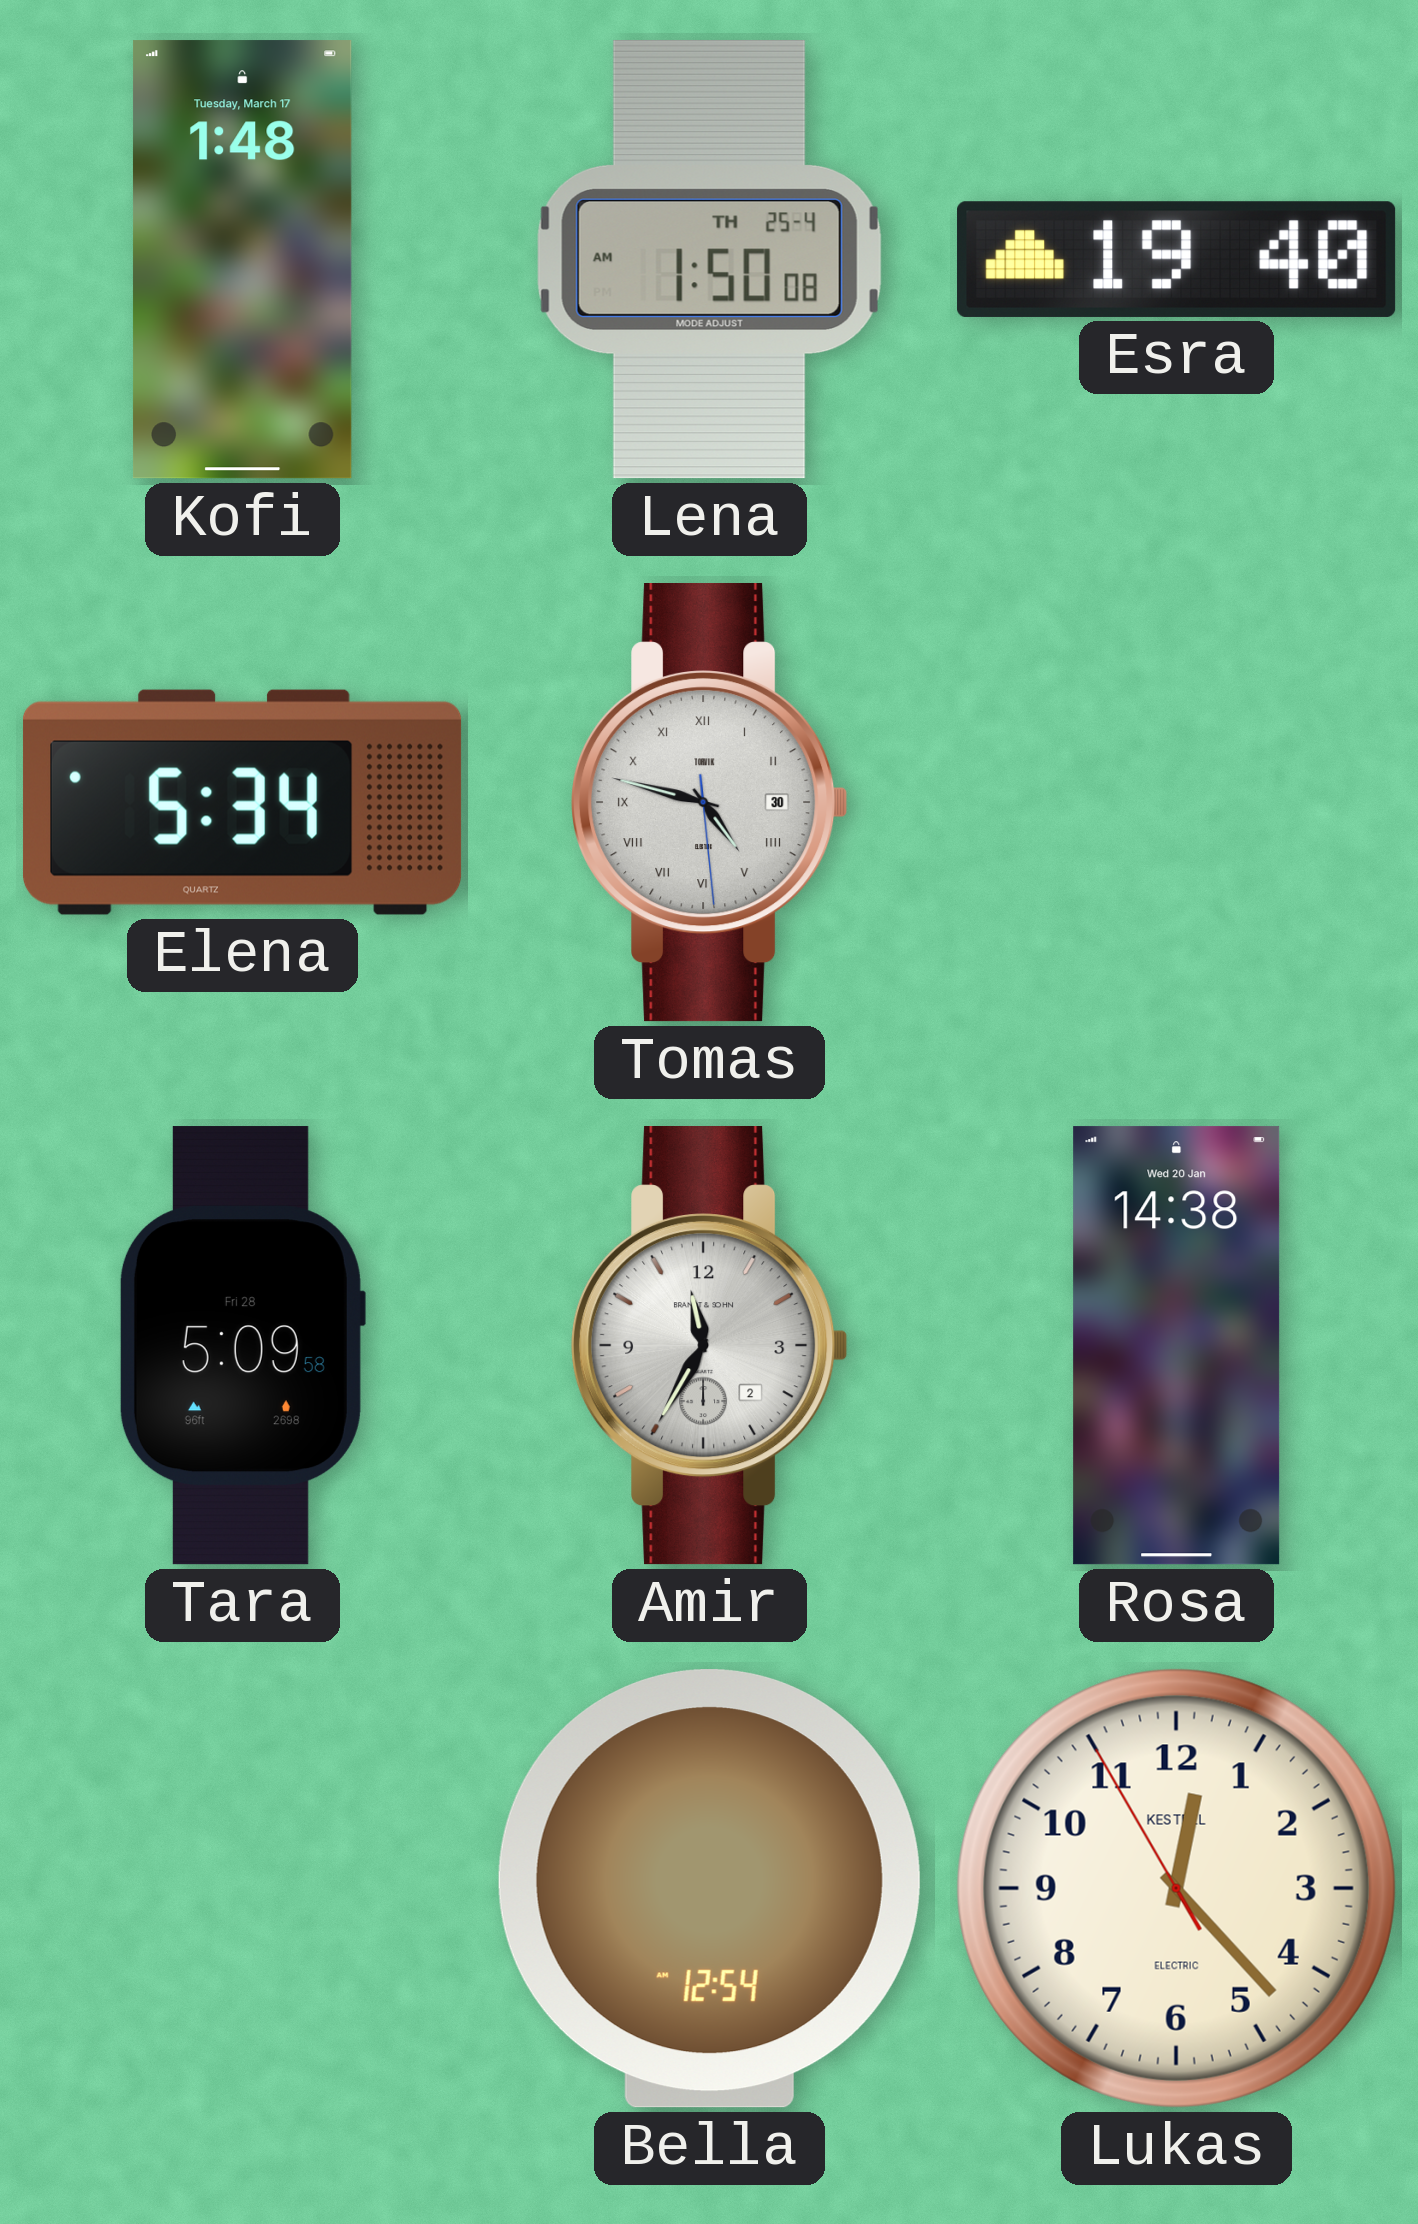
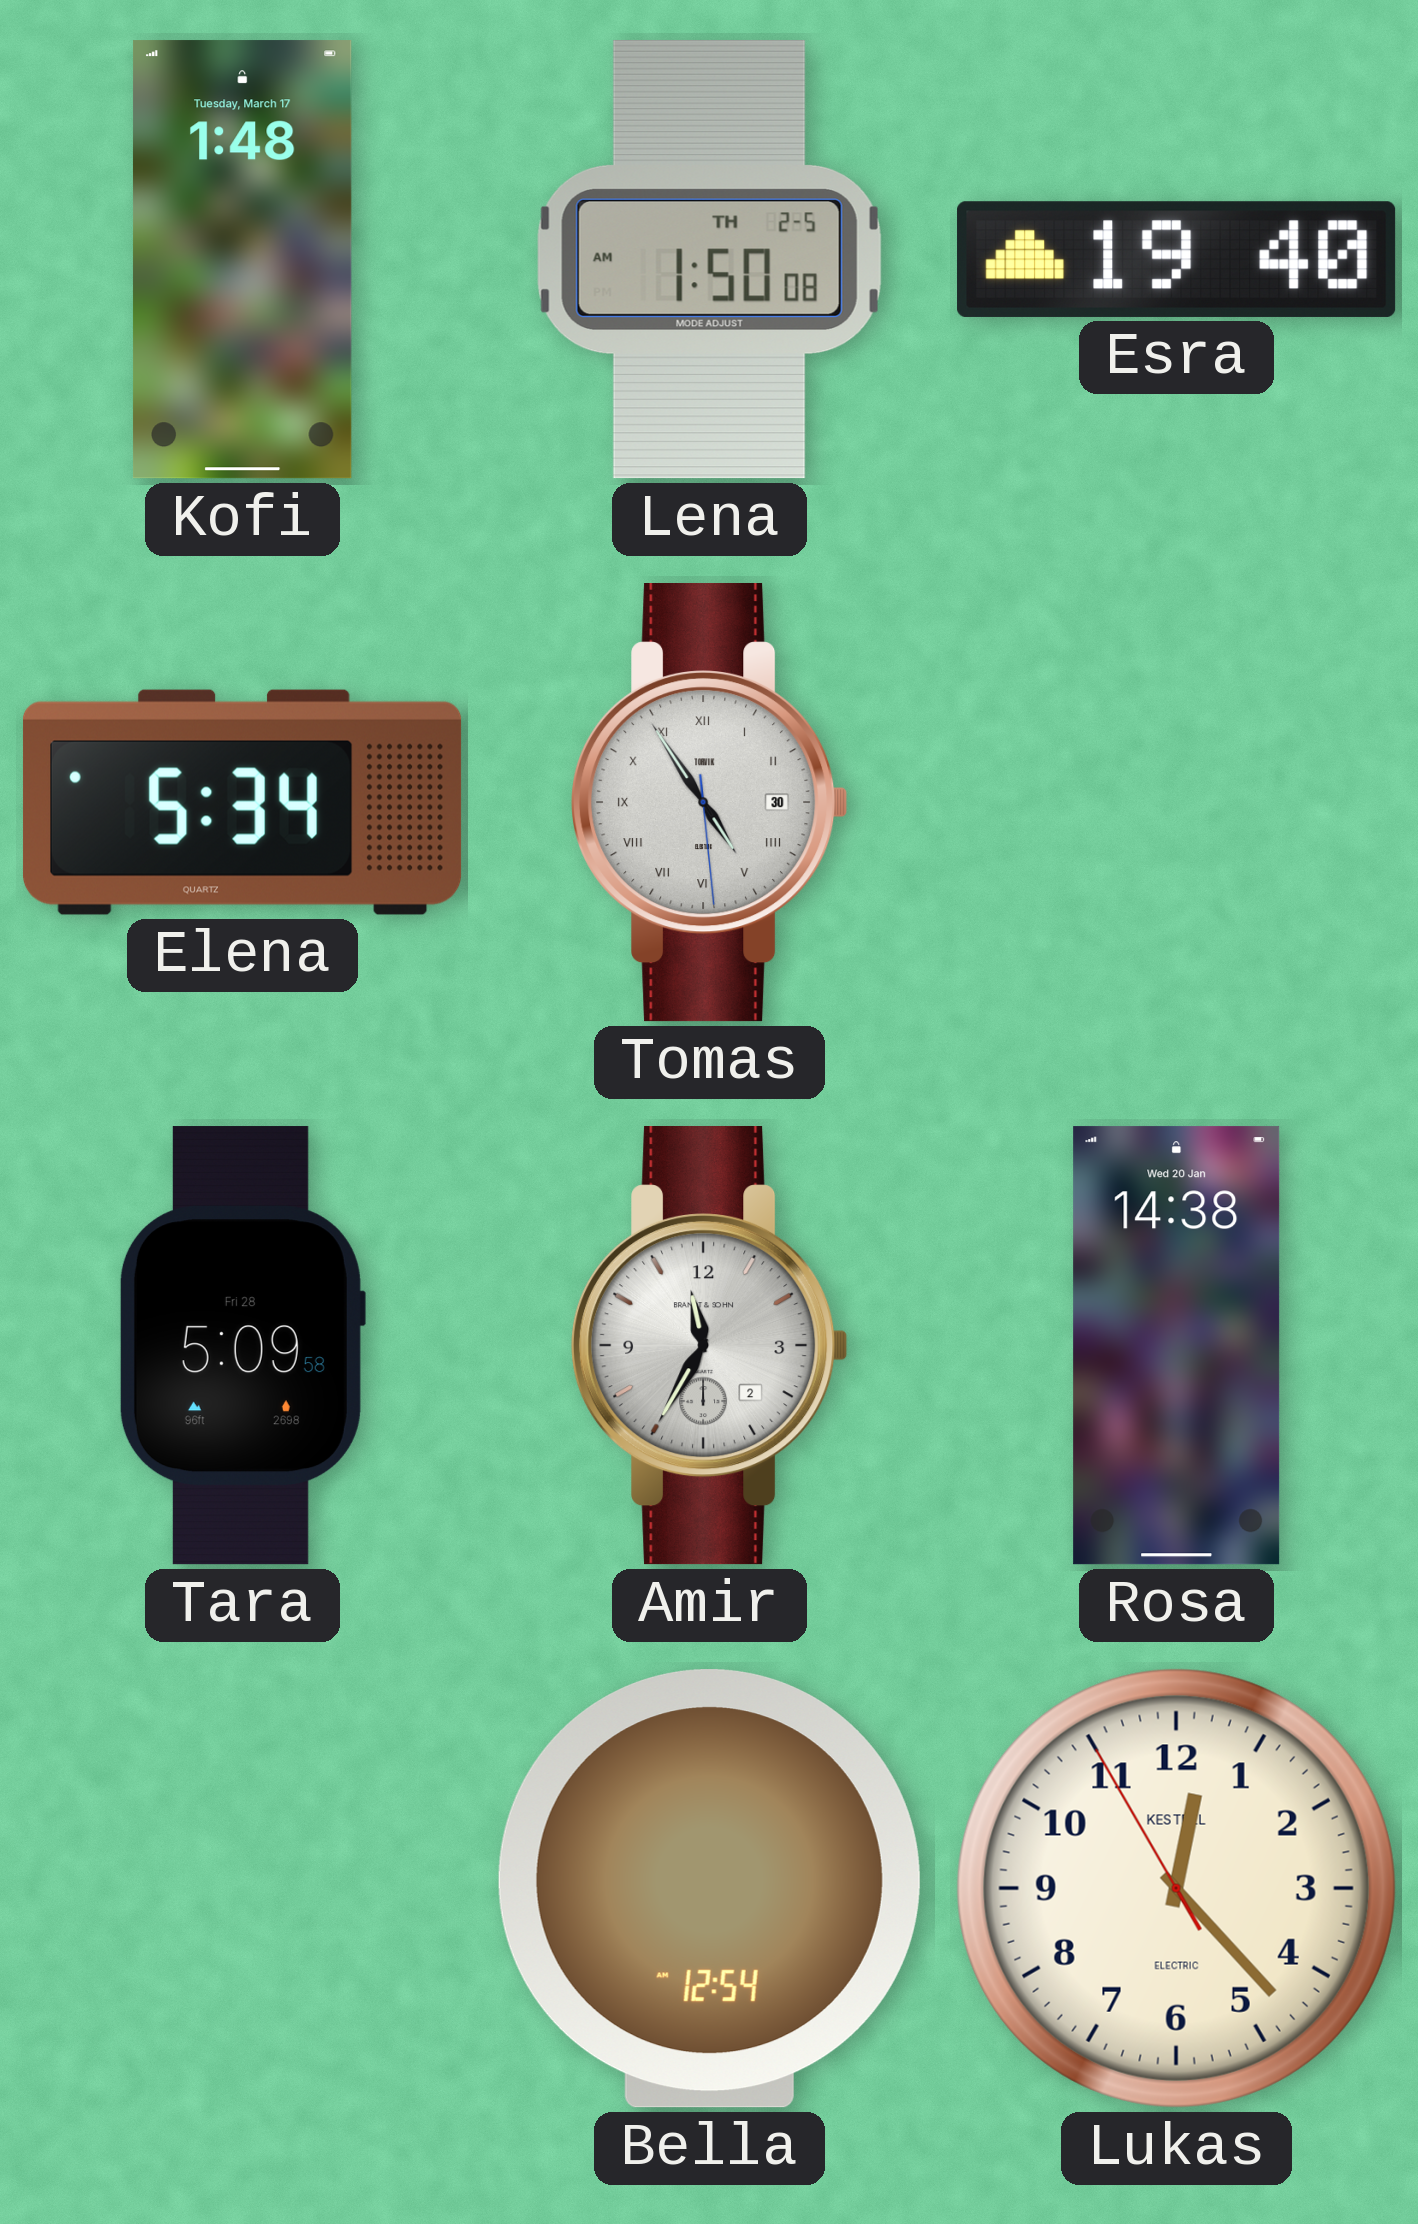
Lena date: TH 25-4 -> TH 2-5 (709, 259)
Tomas: 4:47 -> 4:54 (710, 803)
